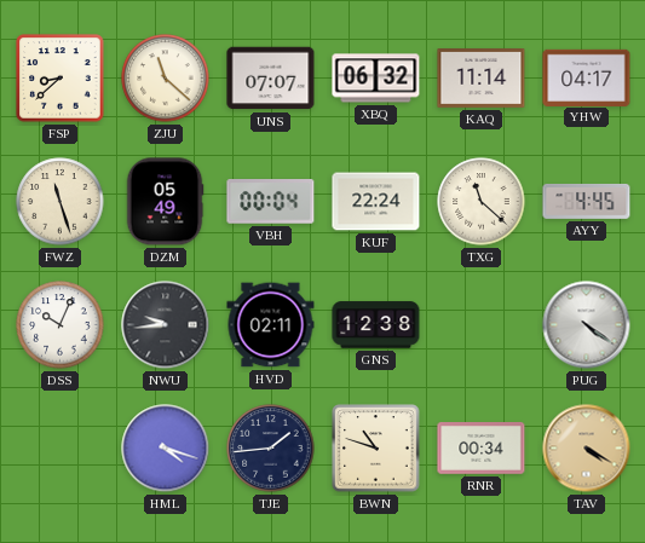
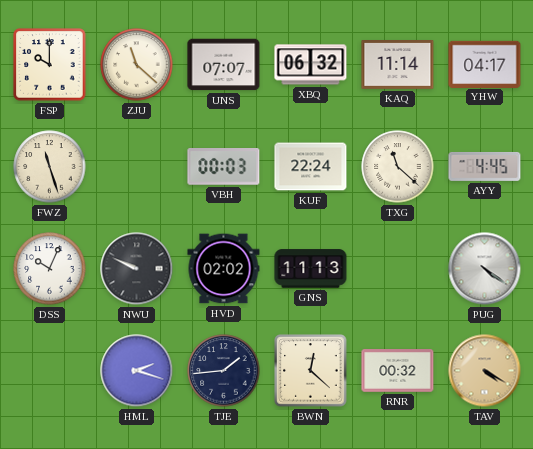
FSP: 8:38 -> 10:00 (50, 65)
DZM: 05:49 -> none (165, 202)
VBH: 00:04 -> 00:03 (224, 167)
NWU: 9:44 -> 9:49 (137, 269)
HVD: 02:11 -> 02:02 (224, 269)
GNS: 12:38 -> 11:13 (311, 269)
HML: 4:18 -> 2:18 (137, 371)
BWN: 10:48 -> 12:22 (311, 371)
RNR: 00:34 -> 00:32 (398, 371)
